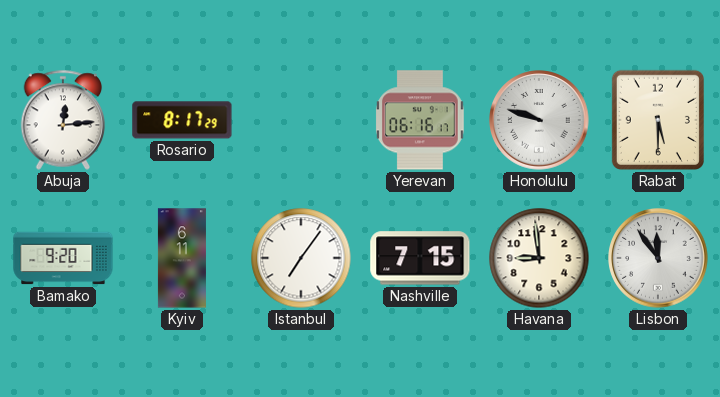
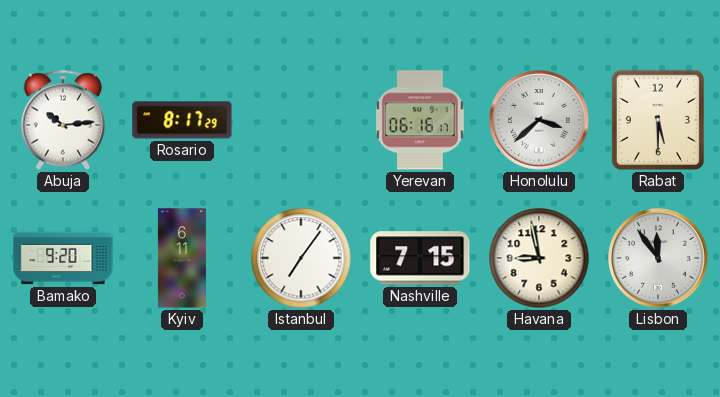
Abuja: 12:14 -> 10:14 (63, 120)
Honolulu: 9:48 -> 3:38 (539, 120)
Havana: 8:59 -> 8:58 (539, 258)
